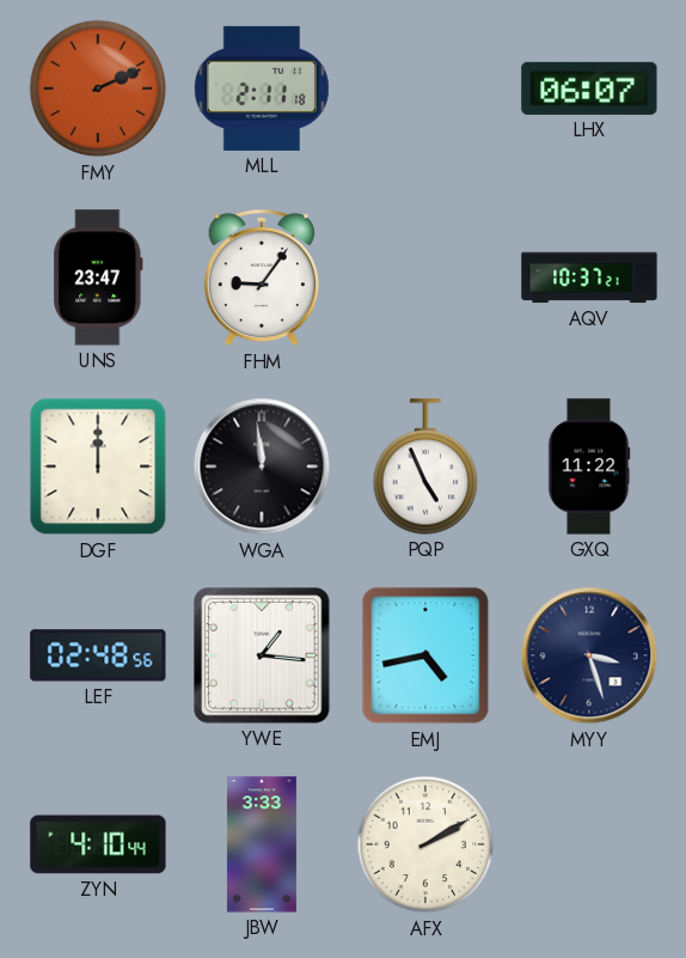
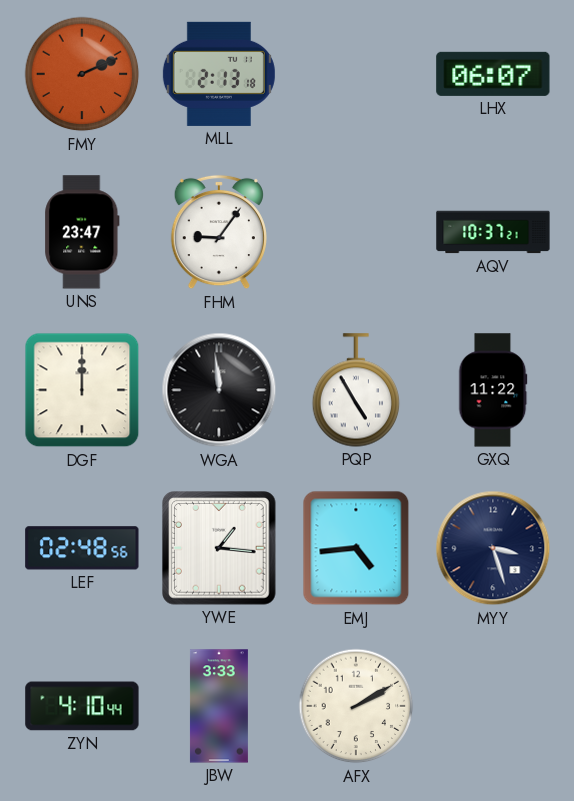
MLL: 2:11 -> 2:13 (219, 74)
PQP: 4:56 -> 4:55 (356, 390)
EMJ: 4:43 -> 4:44 (356, 548)
